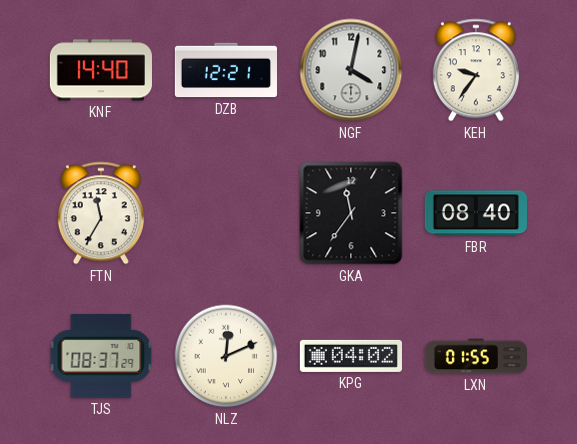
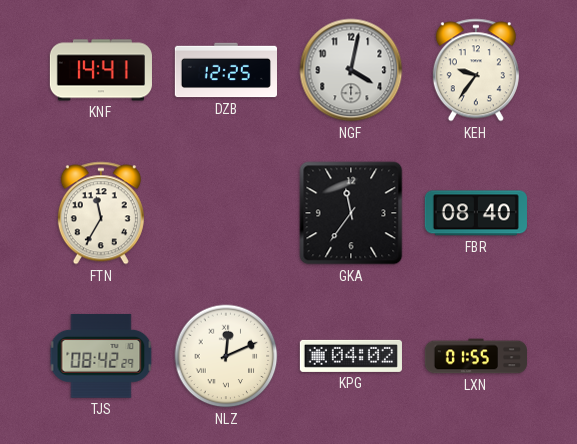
KNF: 14:40 -> 14:41 (101, 70)
DZB: 12:21 -> 12:25 (225, 70)
TJS: 08:37 -> 08:42 (101, 356)
